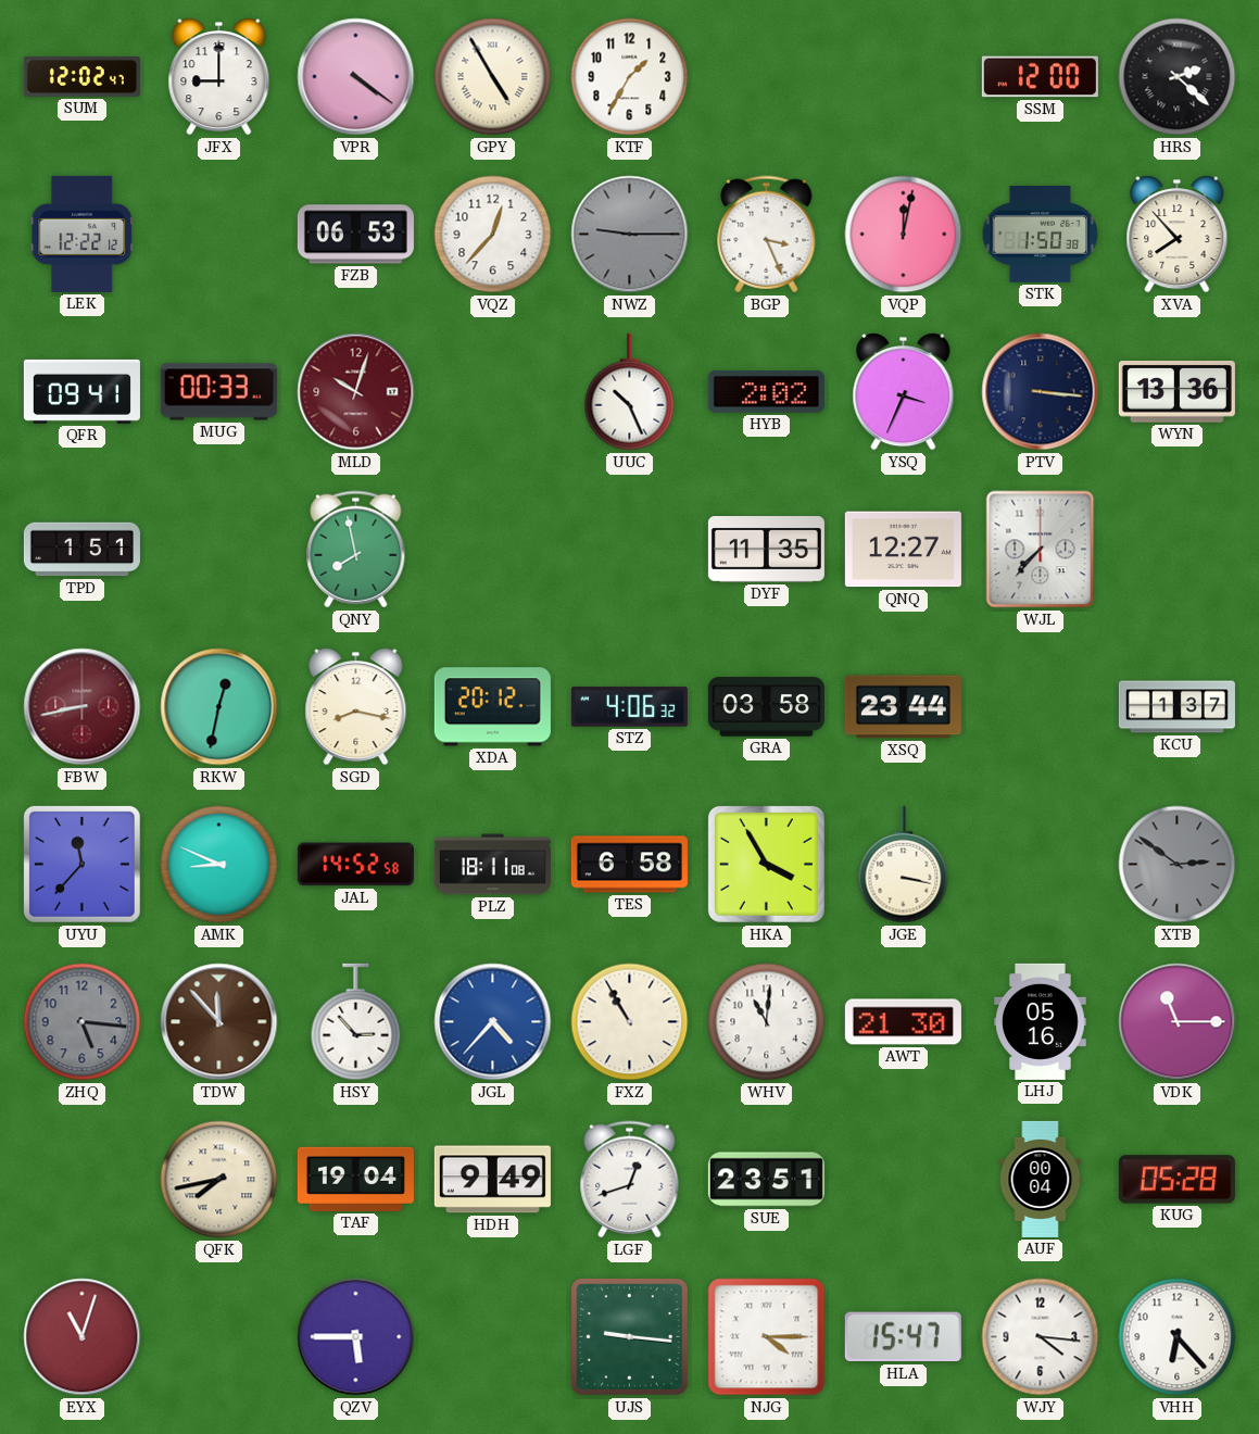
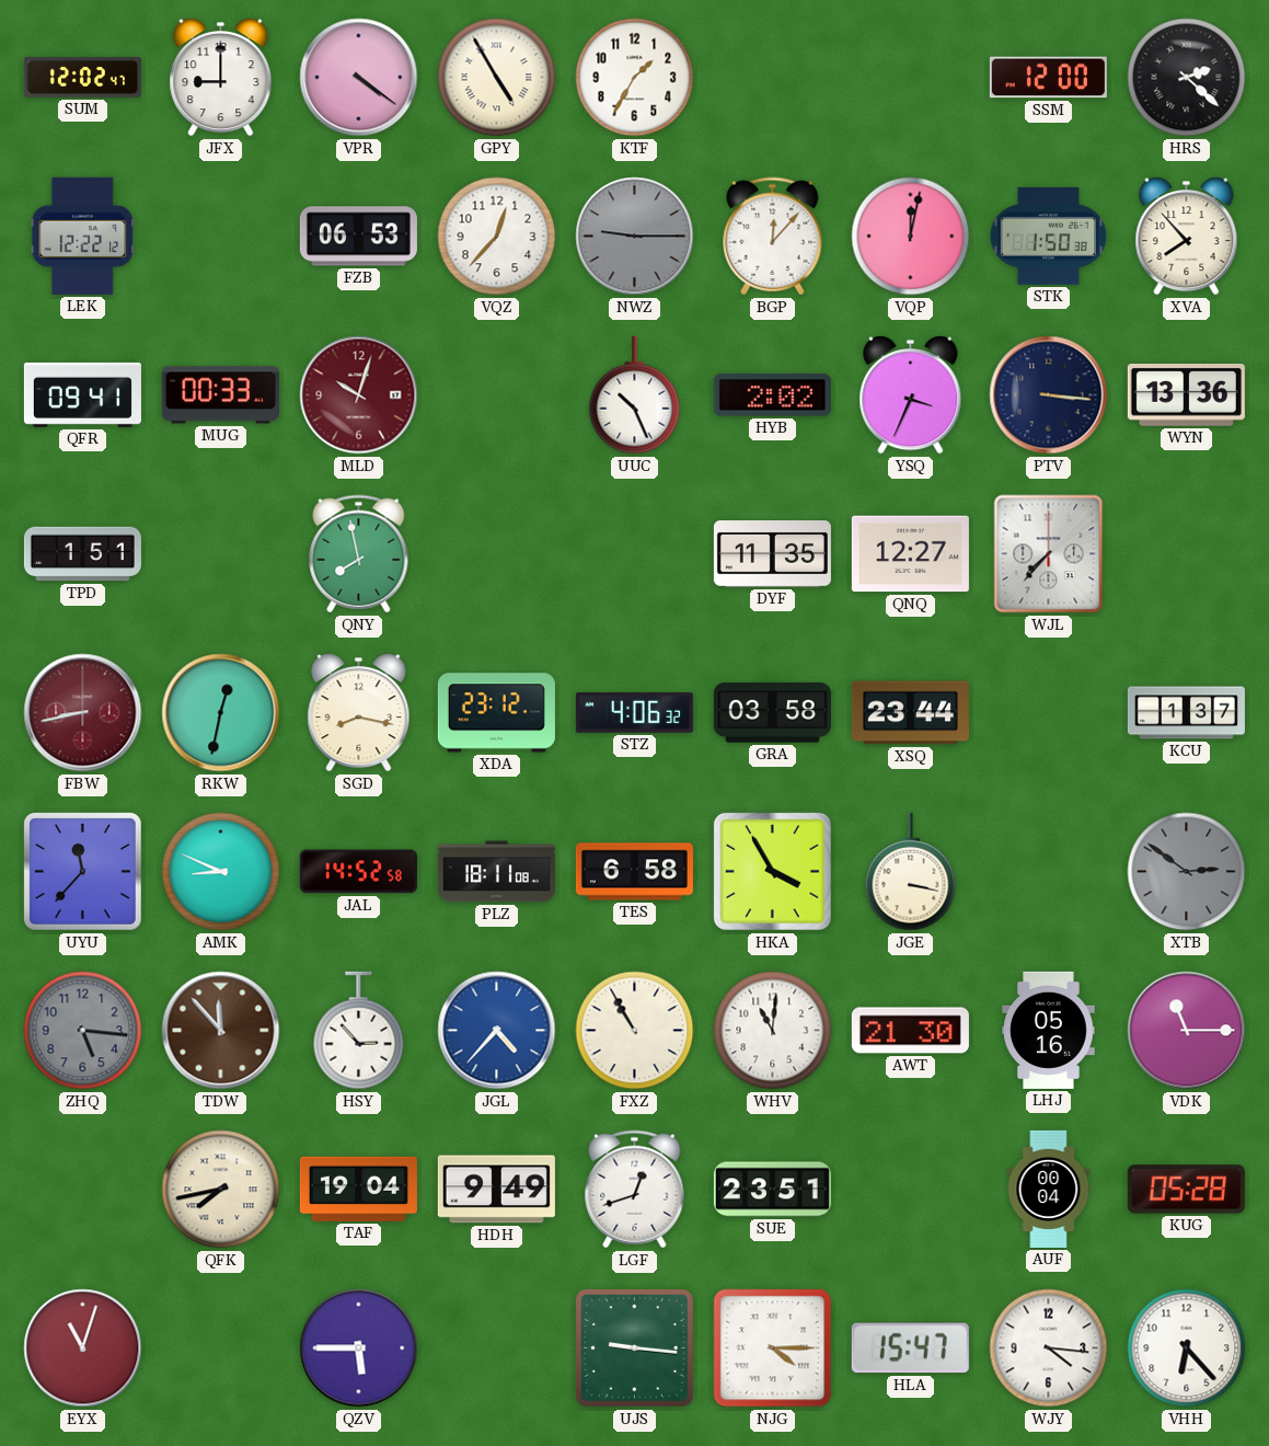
BGP: 3:26 -> 12:07 (773, 237)
XDA: 20:12 -> 23:12 (496, 713)
